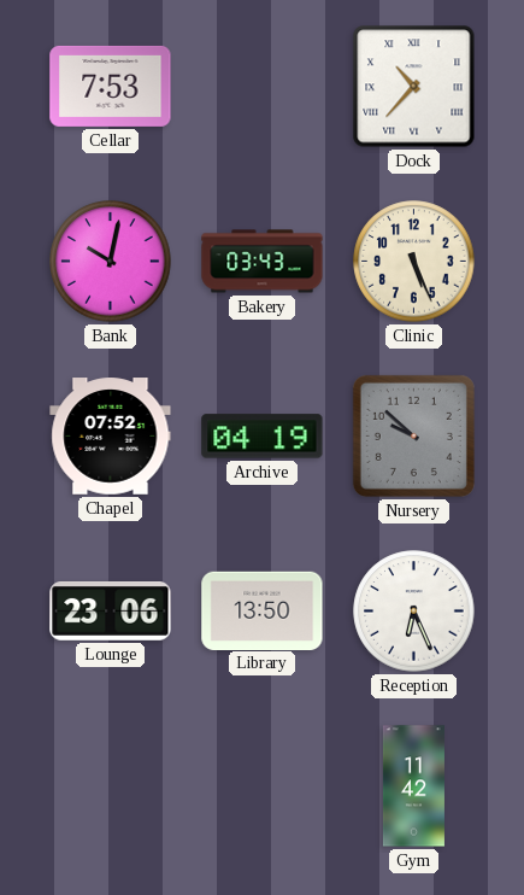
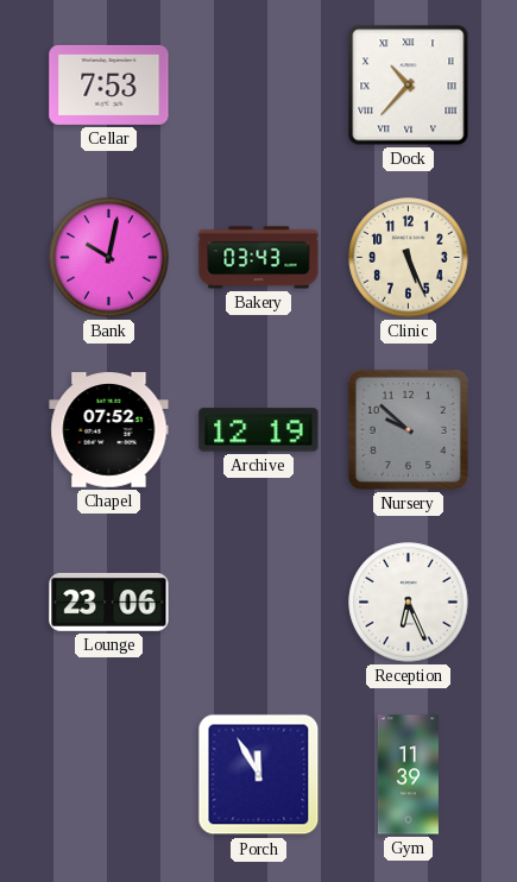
Archive: 04:19 -> 12:19 (259, 430)
Library: 13:50 -> none (263, 610)
Porch: none -> 11:55 (259, 775)
Gym: 11:42 -> 11:39 (408, 775)
